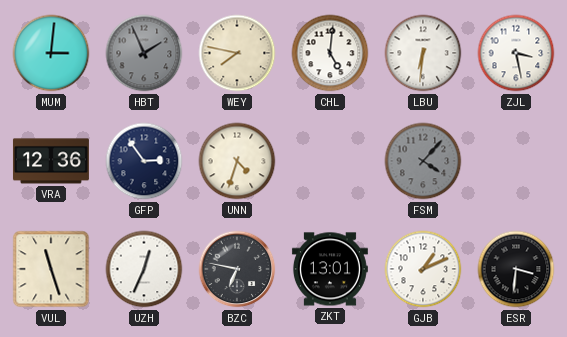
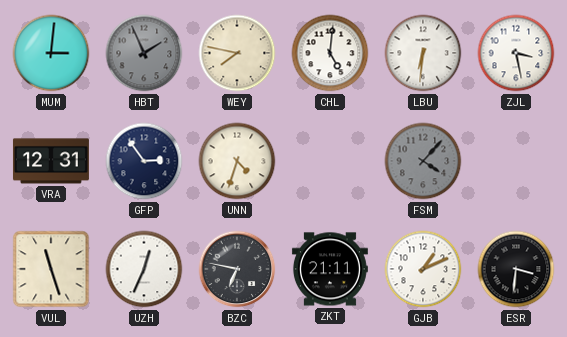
VRA: 12:36 -> 12:31 (51, 161)
ZKT: 13:01 -> 21:11 (330, 269)
